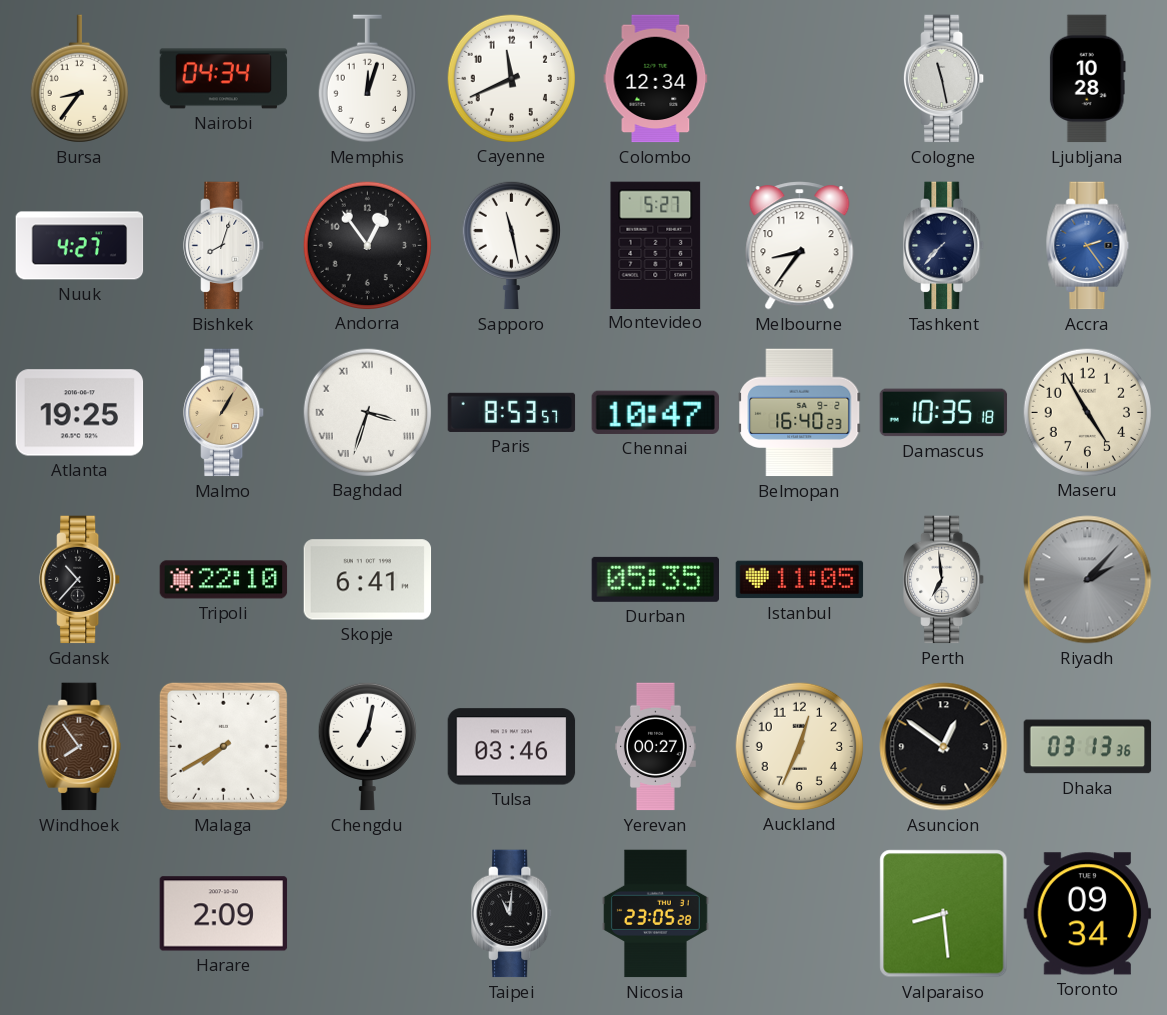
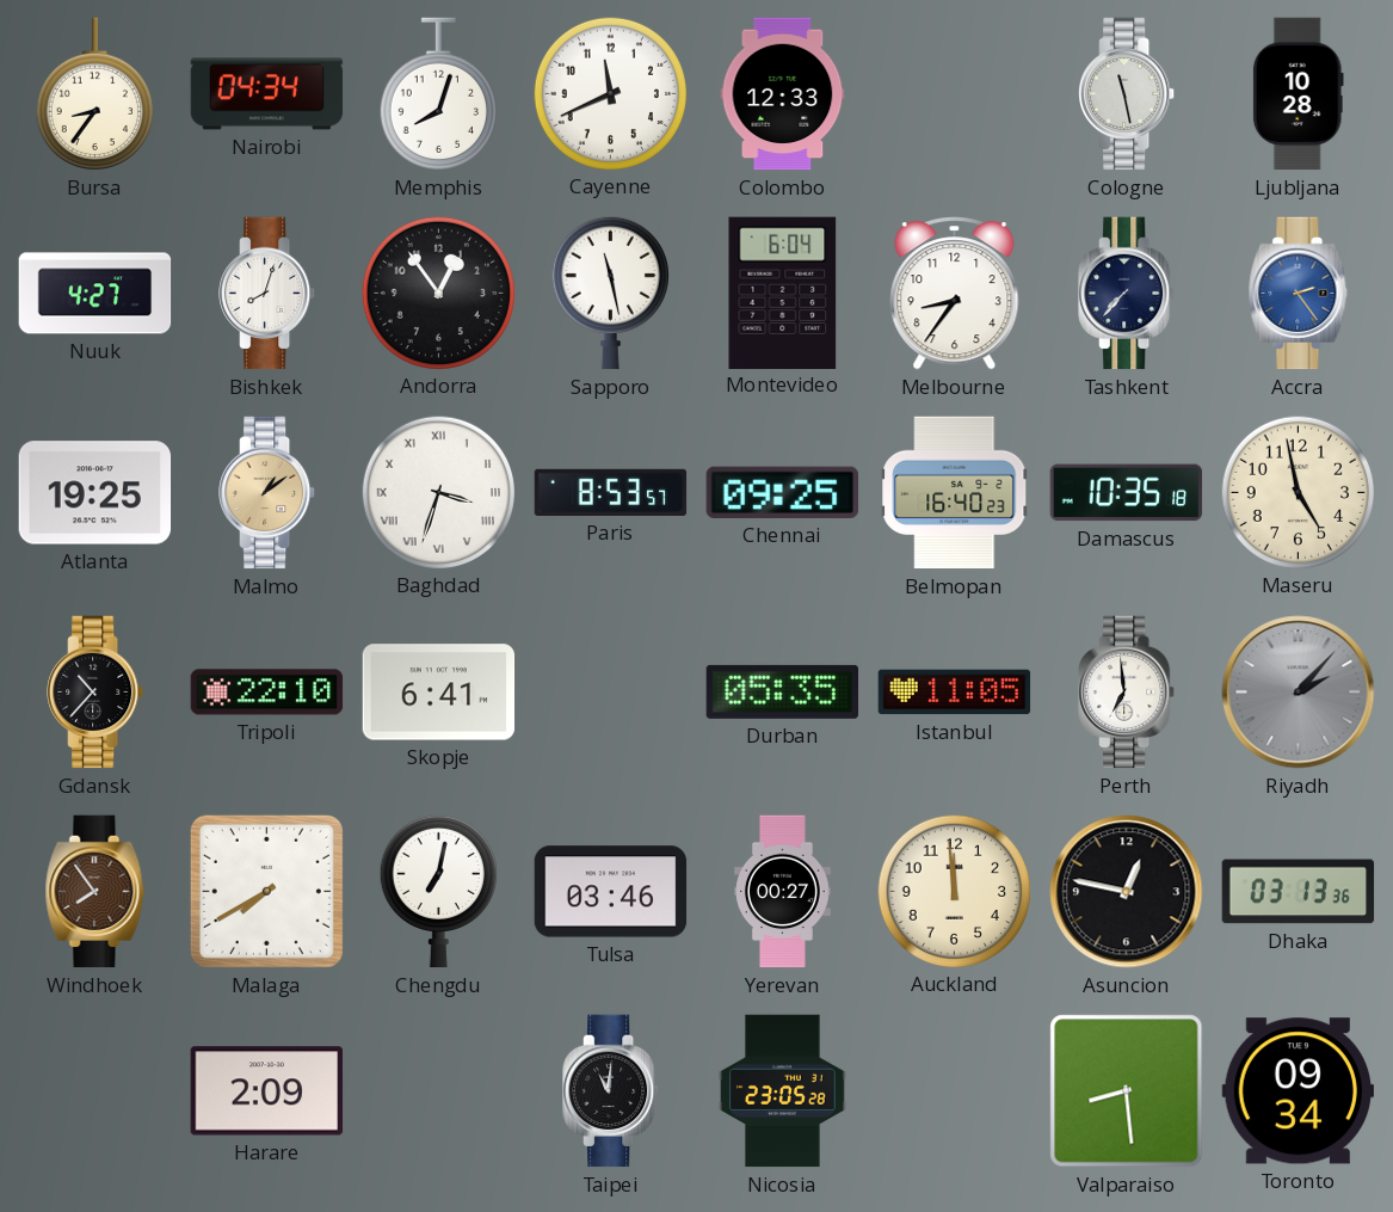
Memphis: 12:03 -> 8:03 (438, 94)
Colombo: 12:34 -> 12:33 (783, 94)
Montevideo: 5:27 -> 6:04 (783, 293)
Malmo: 1:05 -> 1:09 (267, 493)
Chennai: 10:47 -> 09:25 (782, 492)
Maseru: 4:55 -> 4:58 (1298, 492)
Auckland: 12:34 -> 11:59 (954, 891)
Asuncion: 12:51 -> 12:47 (1127, 892)
